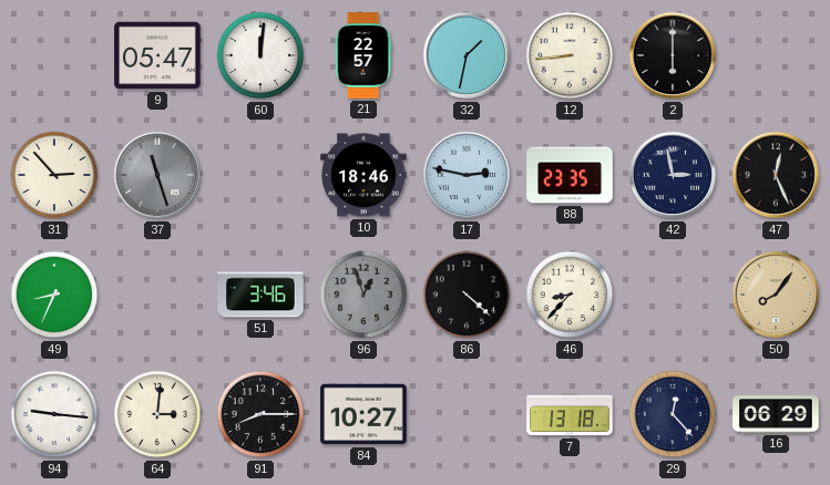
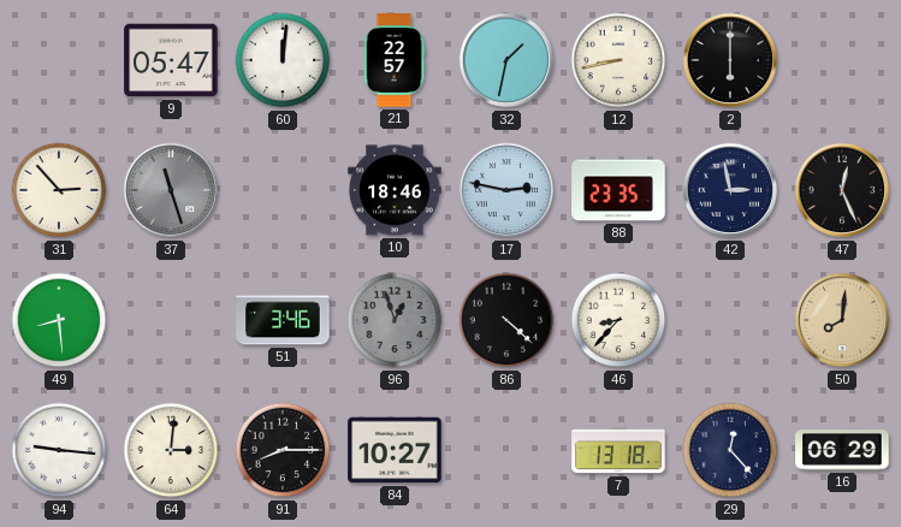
12: 8:44 -> 8:43 (618, 60)
49: 8:34 -> 8:29 (59, 320)
50: 8:06 -> 8:01 (842, 320)
